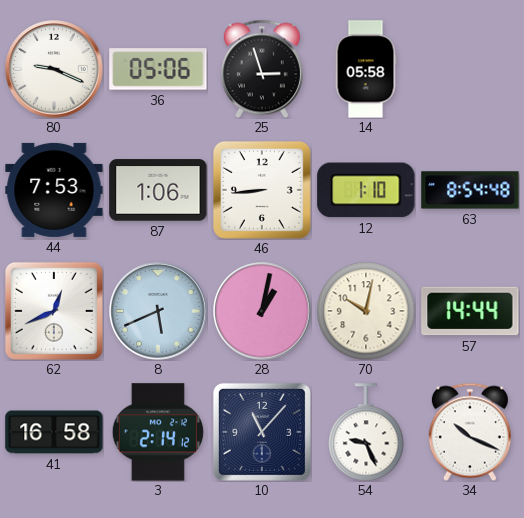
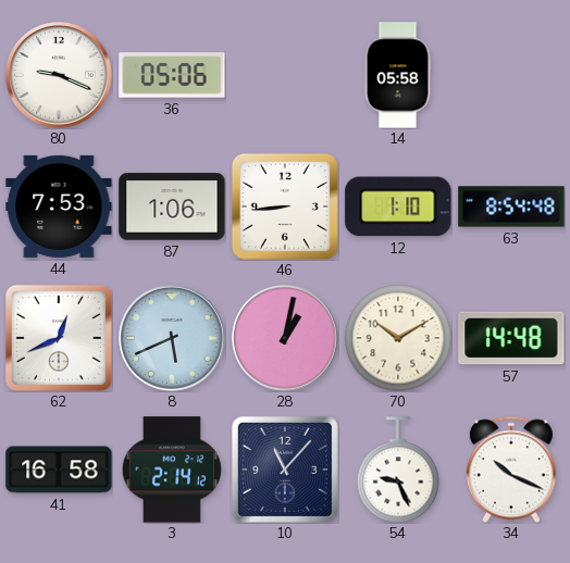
25: 2:57 -> none (262, 69)
70: 10:02 -> 10:10 (398, 338)
57: 14:44 -> 14:48 (511, 338)
